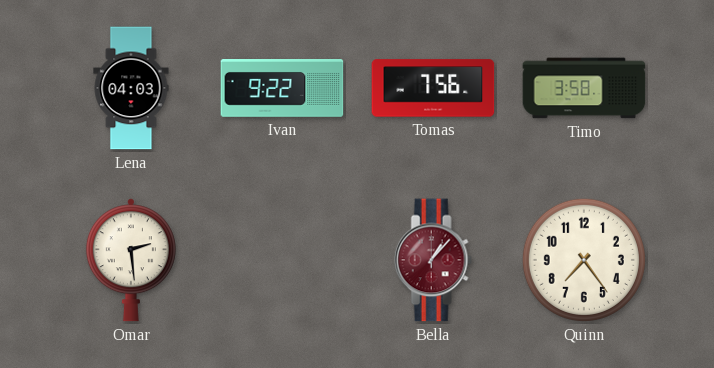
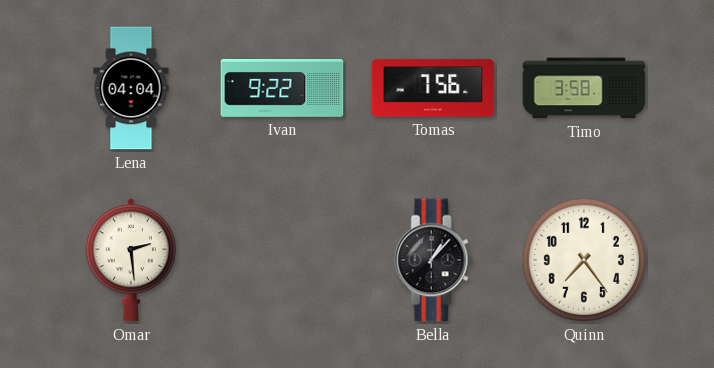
Lena: 04:03 -> 04:04 (131, 88)
Bella dial: burgundy -> black (433, 260)
